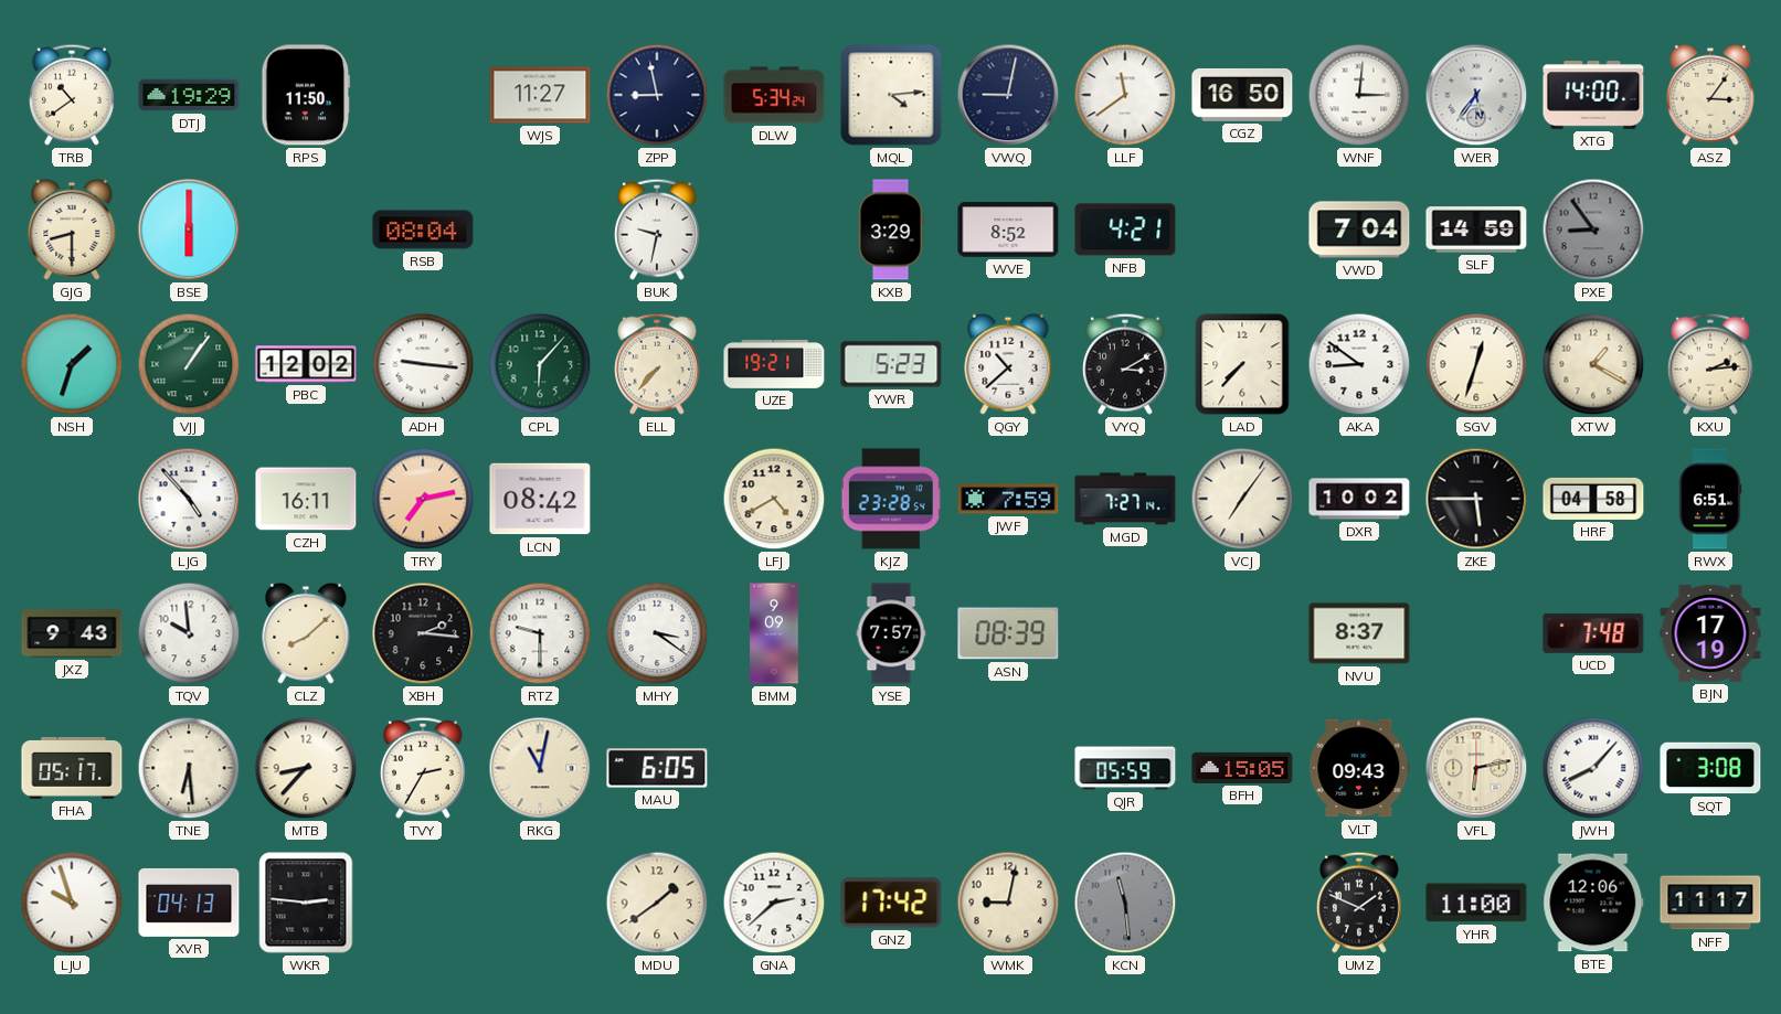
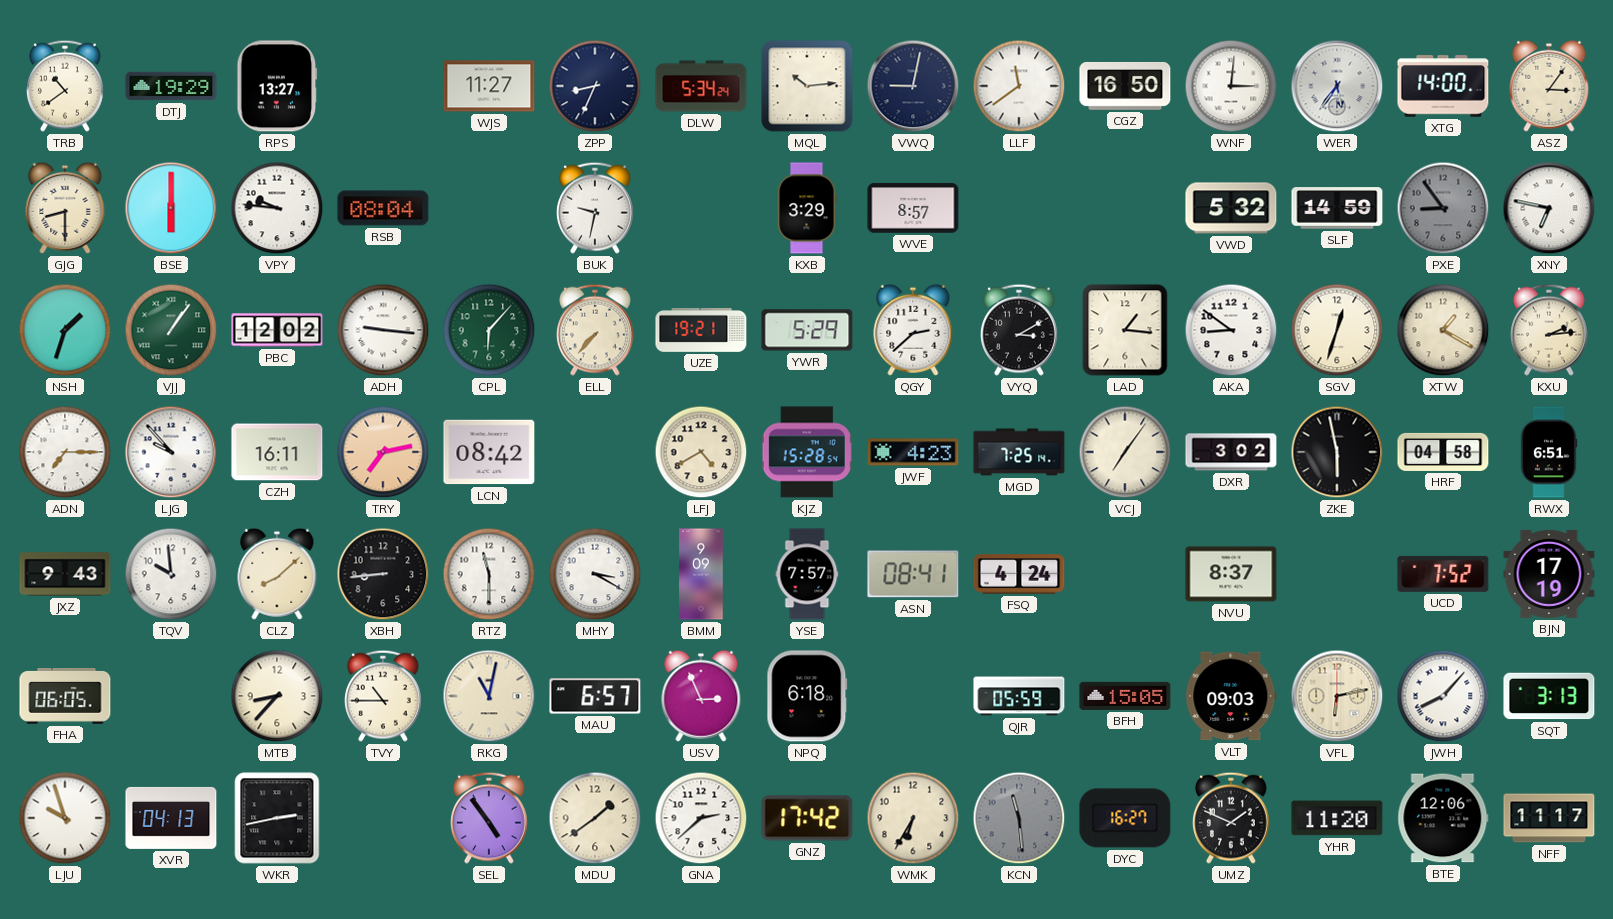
RPS: 11:50 -> 13:27 (277, 86)
ZPP: 8:58 -> 8:34 (595, 86)
MQL: 4:14 -> 10:14 (807, 86)
VPY: none -> 9:46 (277, 208)
WVE: 8:52 -> 8:57 (913, 208)
NFB: 4:21 -> none (1125, 230)
VWD: 7:04 -> 5:32 (1231, 208)
XNY: none -> 6:47 (1549, 208)
YWR: 5:23 -> 5:29 (807, 330)
QGY: 10:38 -> 2:38 (913, 330)
LAD: 7:37 -> 1:16 (1125, 330)
ADN: none -> 7:15 (65, 452)
LJG: 4:53 -> 9:53 (171, 452)
KJZ: 23:28 -> 15:28 (807, 452)
JWF: 7:59 -> 4:23 (913, 452)
MGD: 7:27 -> 7:25 (1019, 452)
DXR: 10:02 -> 3:02 (1231, 452)
ZKE: 5:45 -> 5:58 (1337, 452)
XBH: 2:16 -> 8:44 (383, 574)
RTZ: 9:30 -> 11:30 (489, 574)
MHY: 3:21 -> 3:20 (595, 574)
ASN: 08:39 -> 08:41 (913, 574)
FSQ: none -> 4:24 (1019, 574)
UCD: 7:48 -> 7:52 (1443, 574)
FHA: 05:17 -> 06:05 (65, 697)
TNE: 6:29 -> none (189, 768)
TVY: 2:35 -> 10:45 (383, 696)
MAU: 6:05 -> 6:57 (595, 696)
USV: none -> 2:56 (701, 696)
NPQ: none -> 6:18 (807, 696)
VLT: 09:43 -> 09:03 (1231, 696)
SQT: 3:08 -> 3:13 (1549, 696)
WKR: 2:46 -> 2:43 (277, 818)
SEL: none -> 4:54 (489, 818)
WMK: 9:02 -> 6:35 (913, 818)
DYC: none -> 16:27 (1125, 818)
YHR: 11:00 -> 11:20 (1337, 818)
